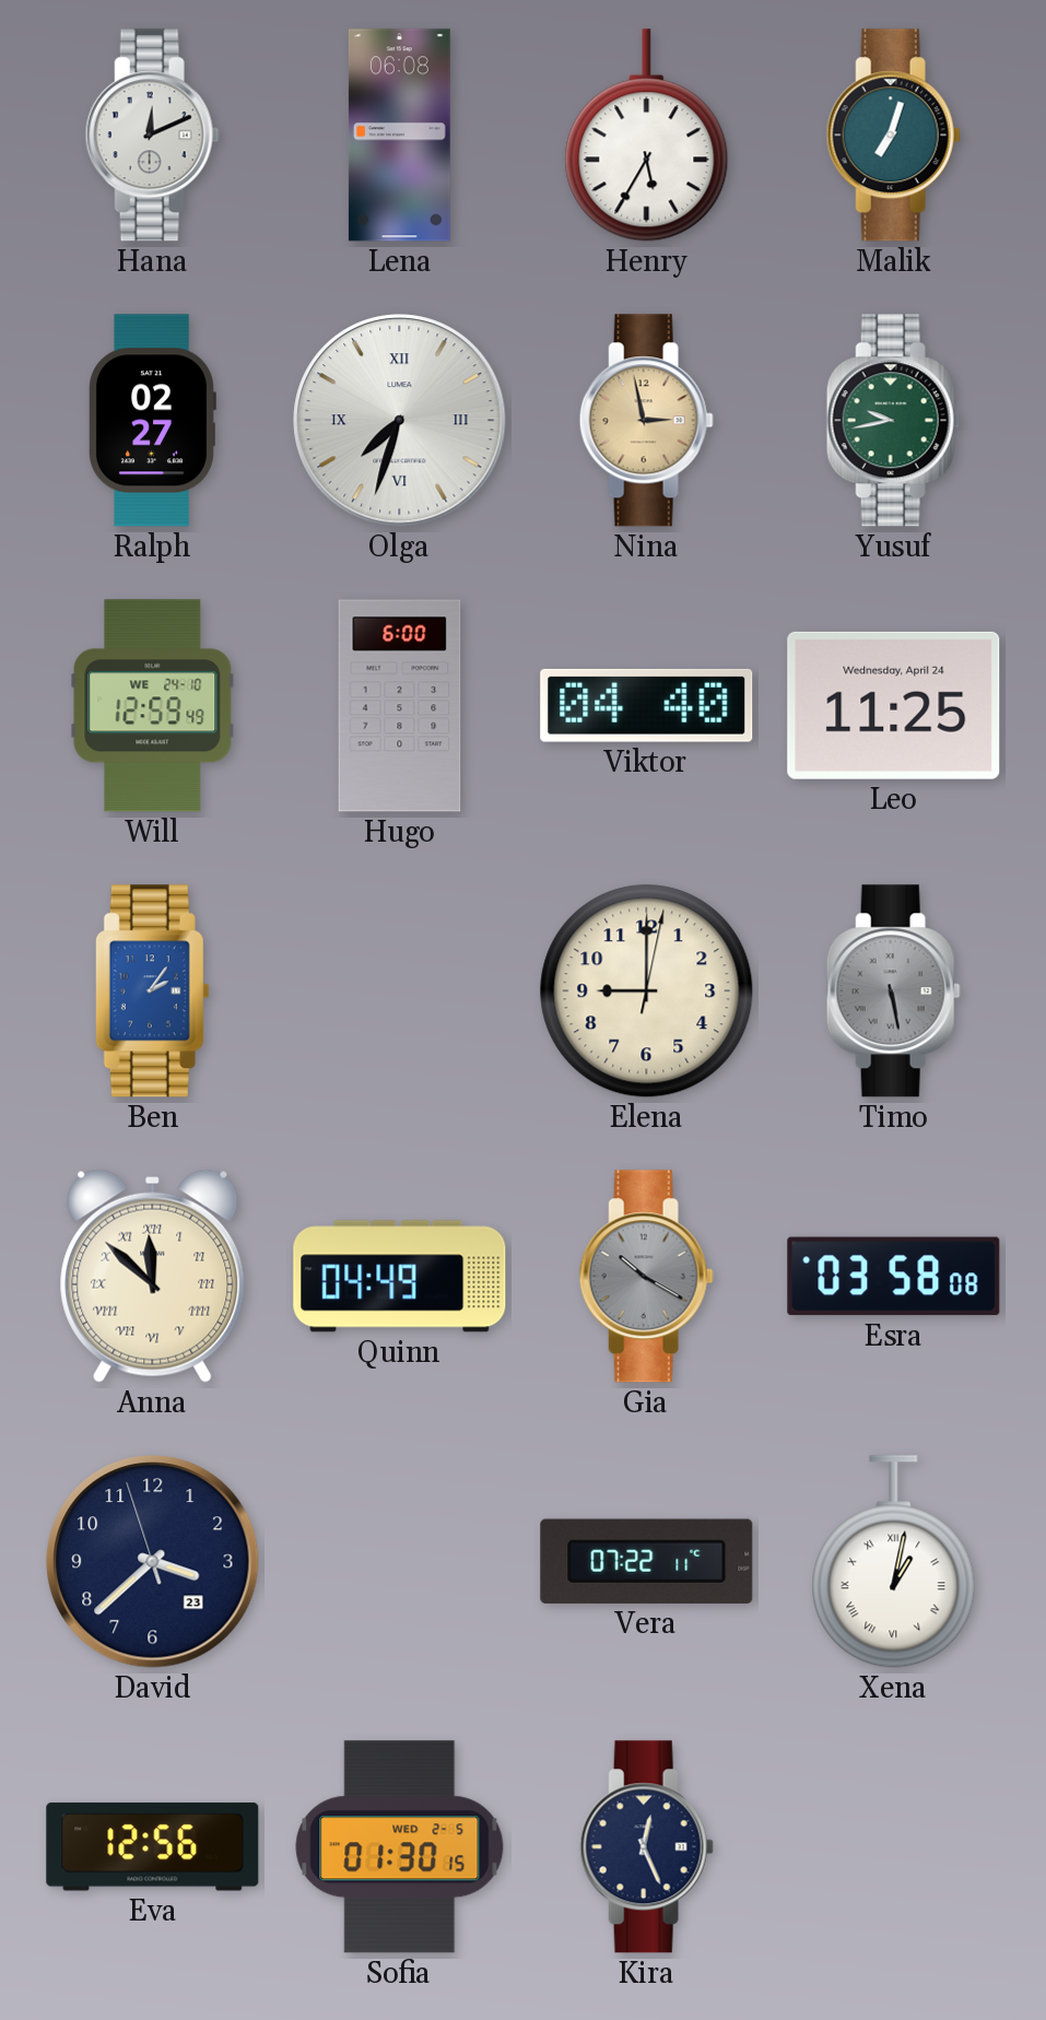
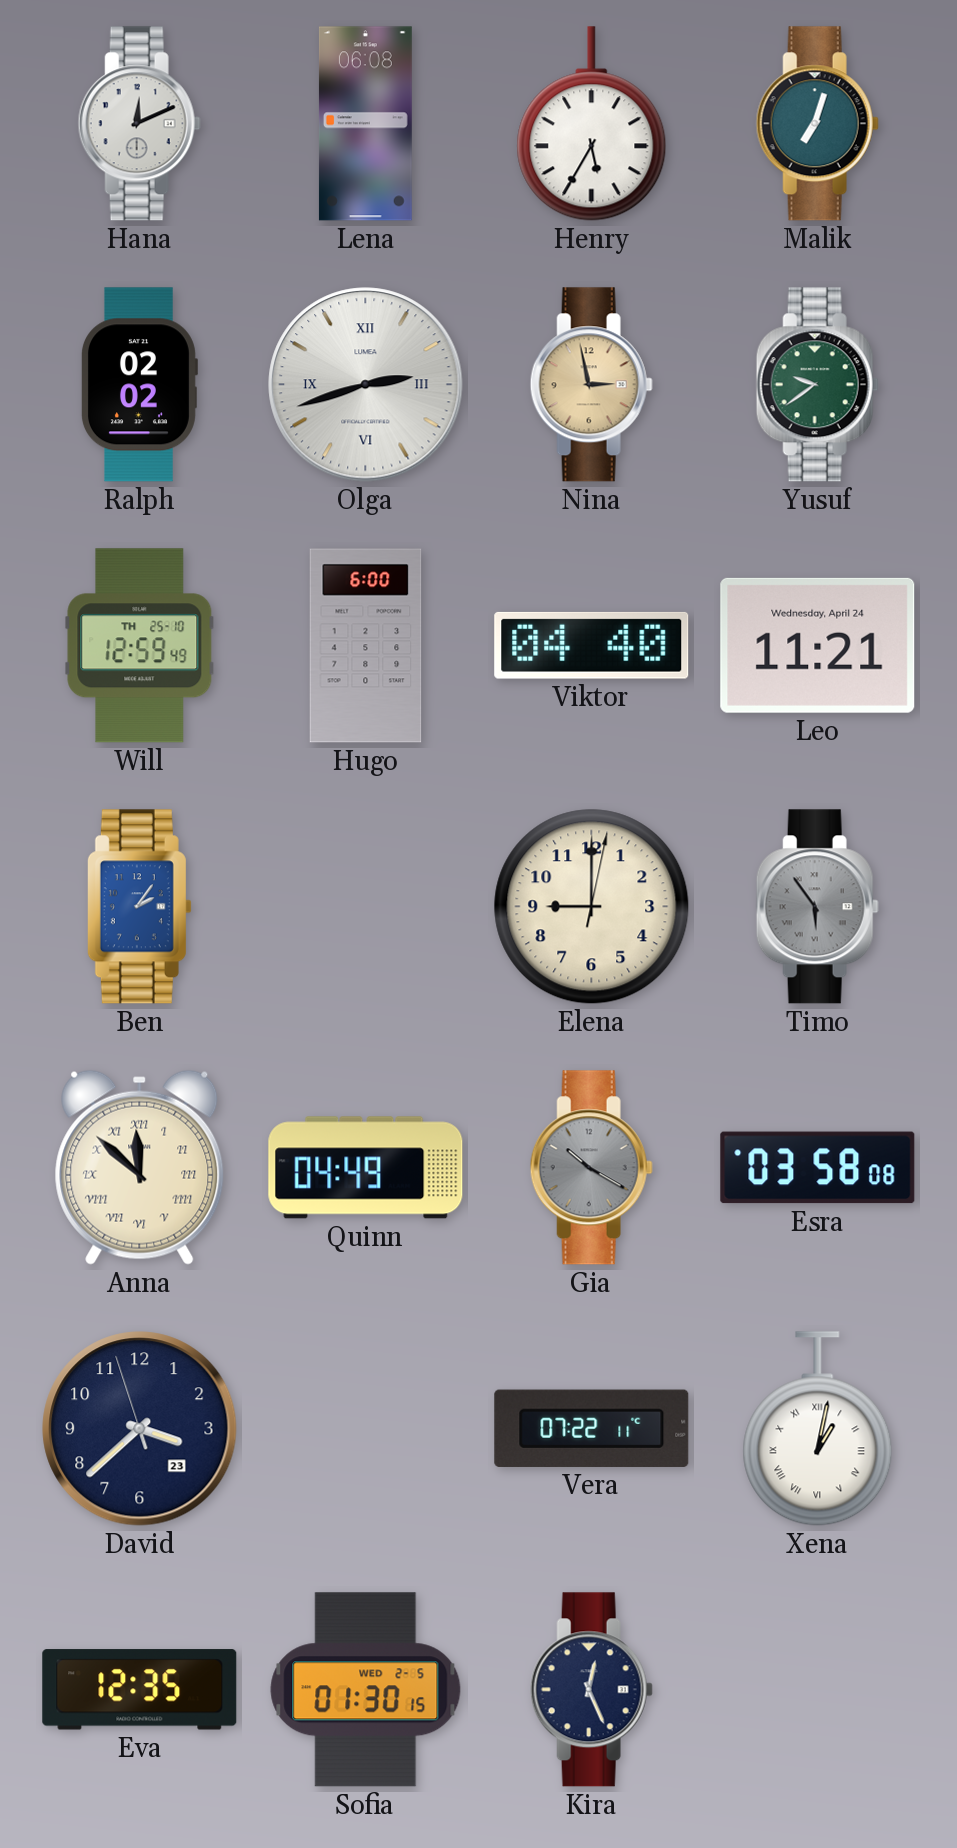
Ralph: 02:27 -> 02:02 (139, 385)
Olga: 7:33 -> 2:42 (366, 385)
Yusuf: 9:43 -> 9:39 (817, 385)
Will date: WE 24-10 -> TH 25-10 (140, 646)
Leo: 11:25 -> 11:21 (818, 645)
Timo: 5:28 -> 5:54 (817, 907)
Eva: 12:56 -> 12:35 (140, 1690)
